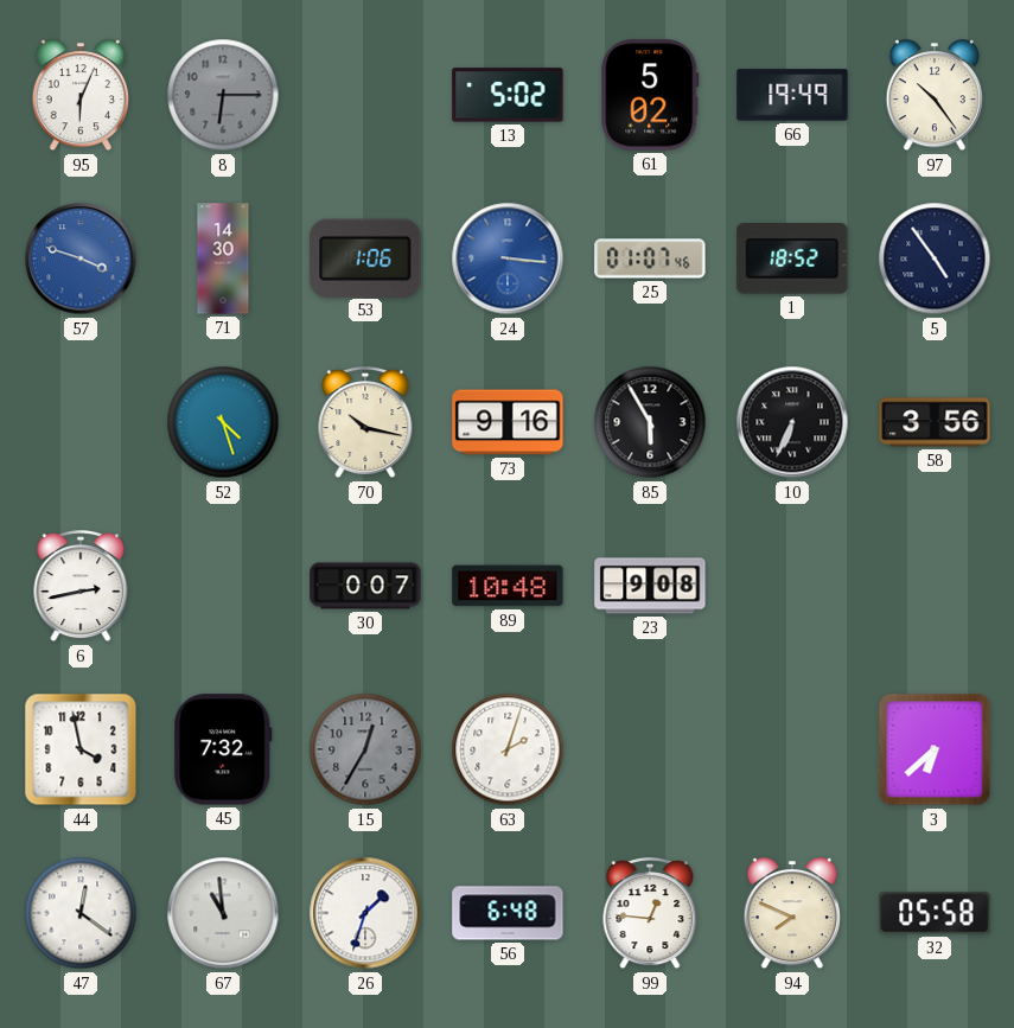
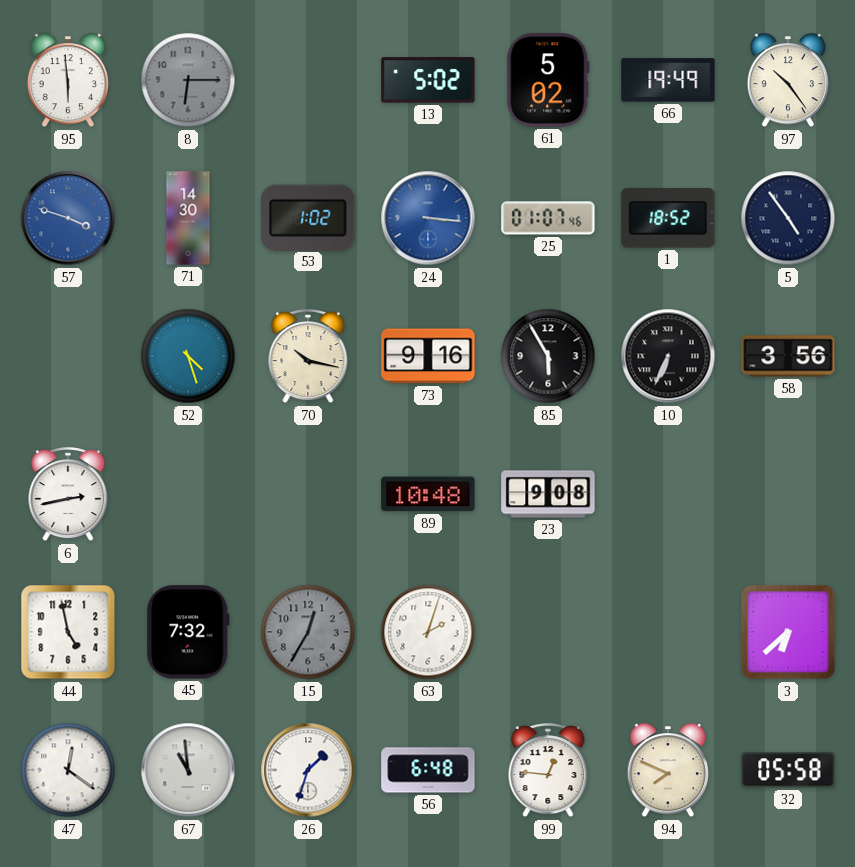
95: 6:04 -> 5:59 (67, 81)
53: 1:06 -> 1:02 (308, 217)
30: 0:07 -> none (365, 586)
44: 3:58 -> 4:58 (68, 632)
